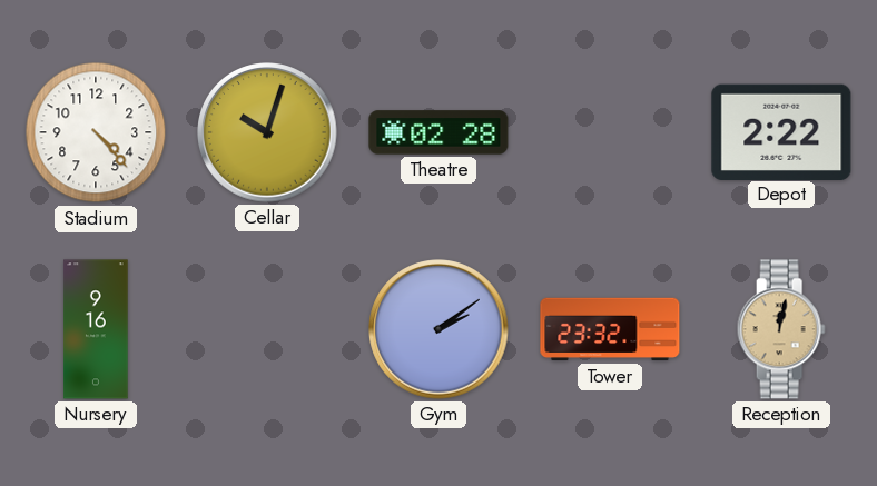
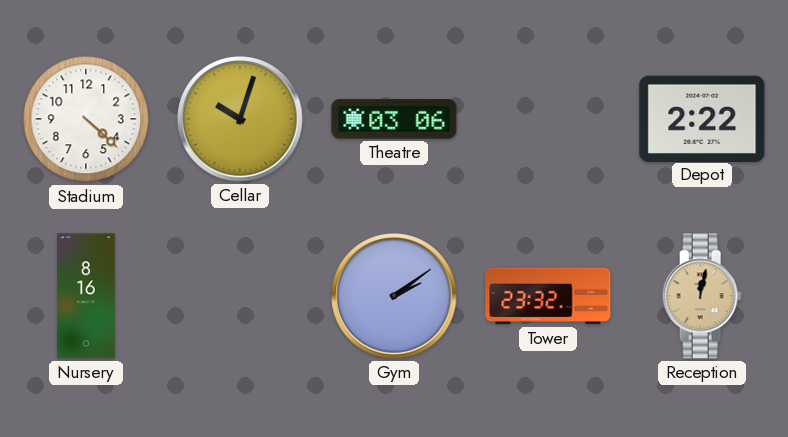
Stadium: 4:23 -> 4:22 (86, 119)
Theatre: 02:28 -> 03:06 (394, 119)
Nursery: 9:16 -> 8:16 (86, 296)
